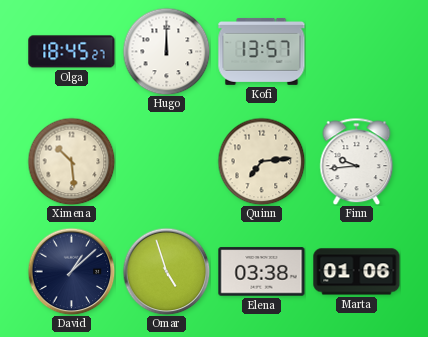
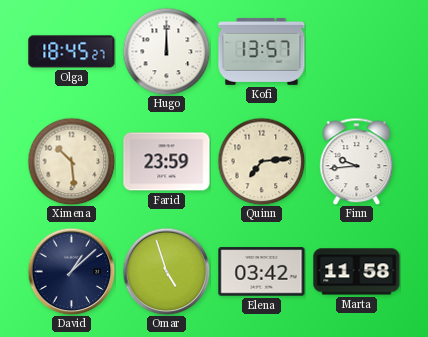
Farid: none -> 23:59 (167, 162)
Elena: 03:38 -> 03:42 (262, 272)
Marta: 01:06 -> 11:58 (357, 272)
